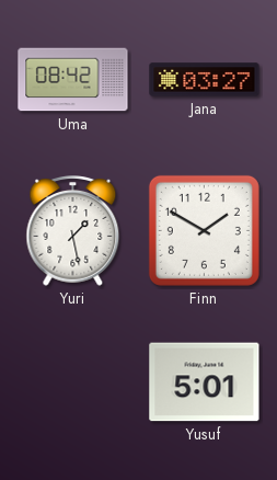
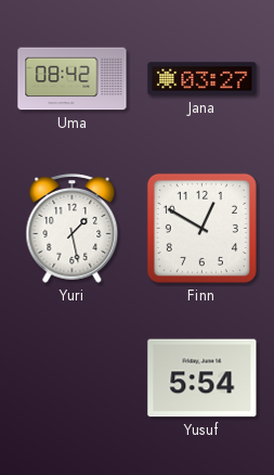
Finn: 1:50 -> 12:50 (201, 228)
Yusuf: 5:01 -> 5:54 (203, 378)
